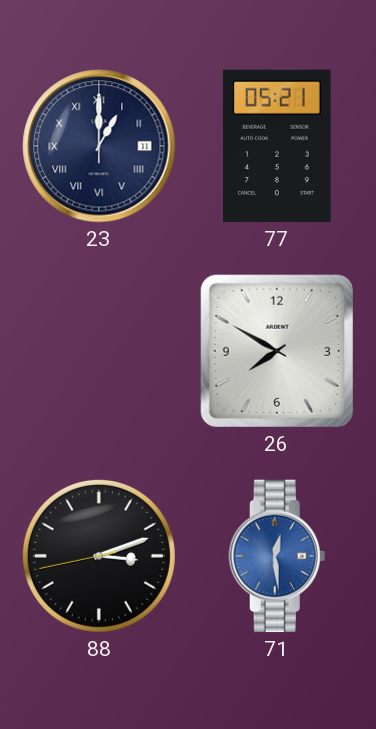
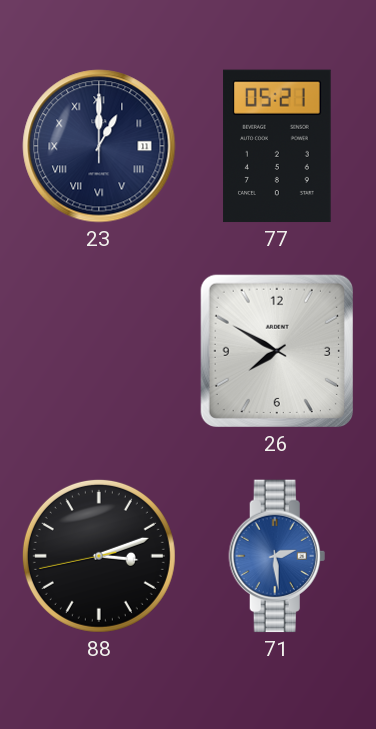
71: 12:29 -> 2:29 (277, 556)
